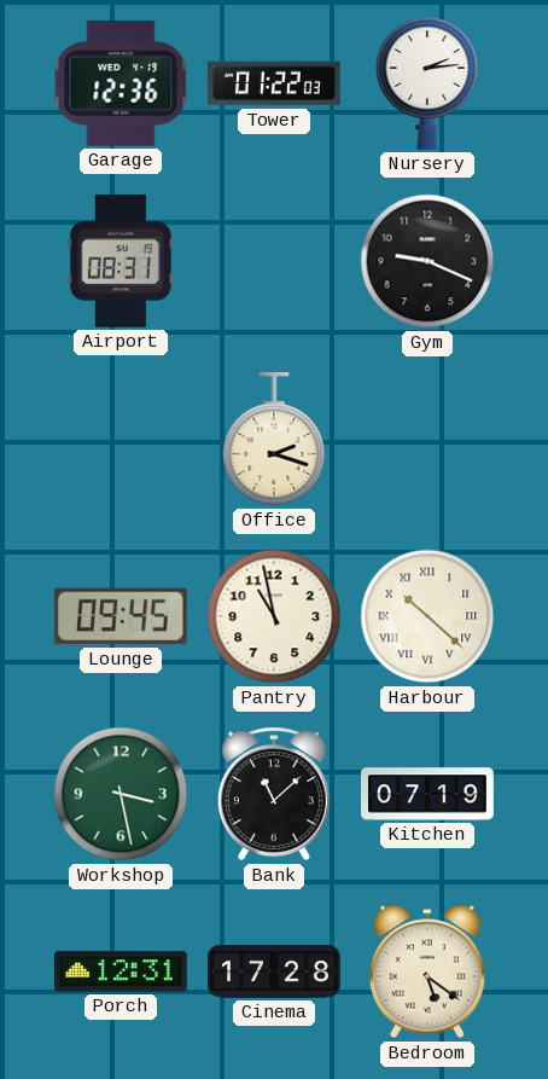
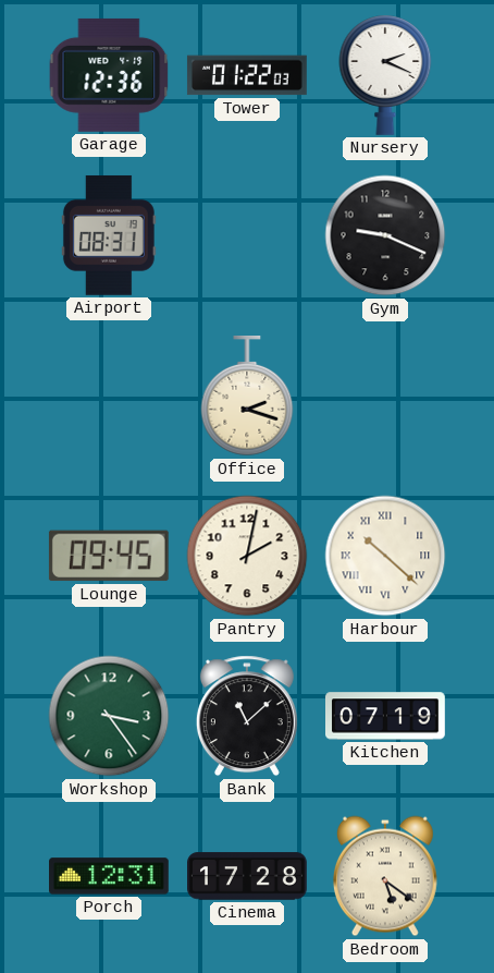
Nursery: 2:14 -> 2:19 (385, 75)
Pantry: 10:58 -> 2:02 (247, 556)
Workshop: 3:28 -> 3:24 (109, 716)
